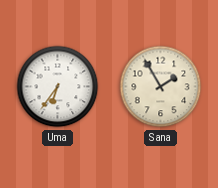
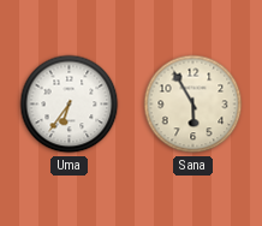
Sana: 1:55 -> 5:55 (193, 105)
